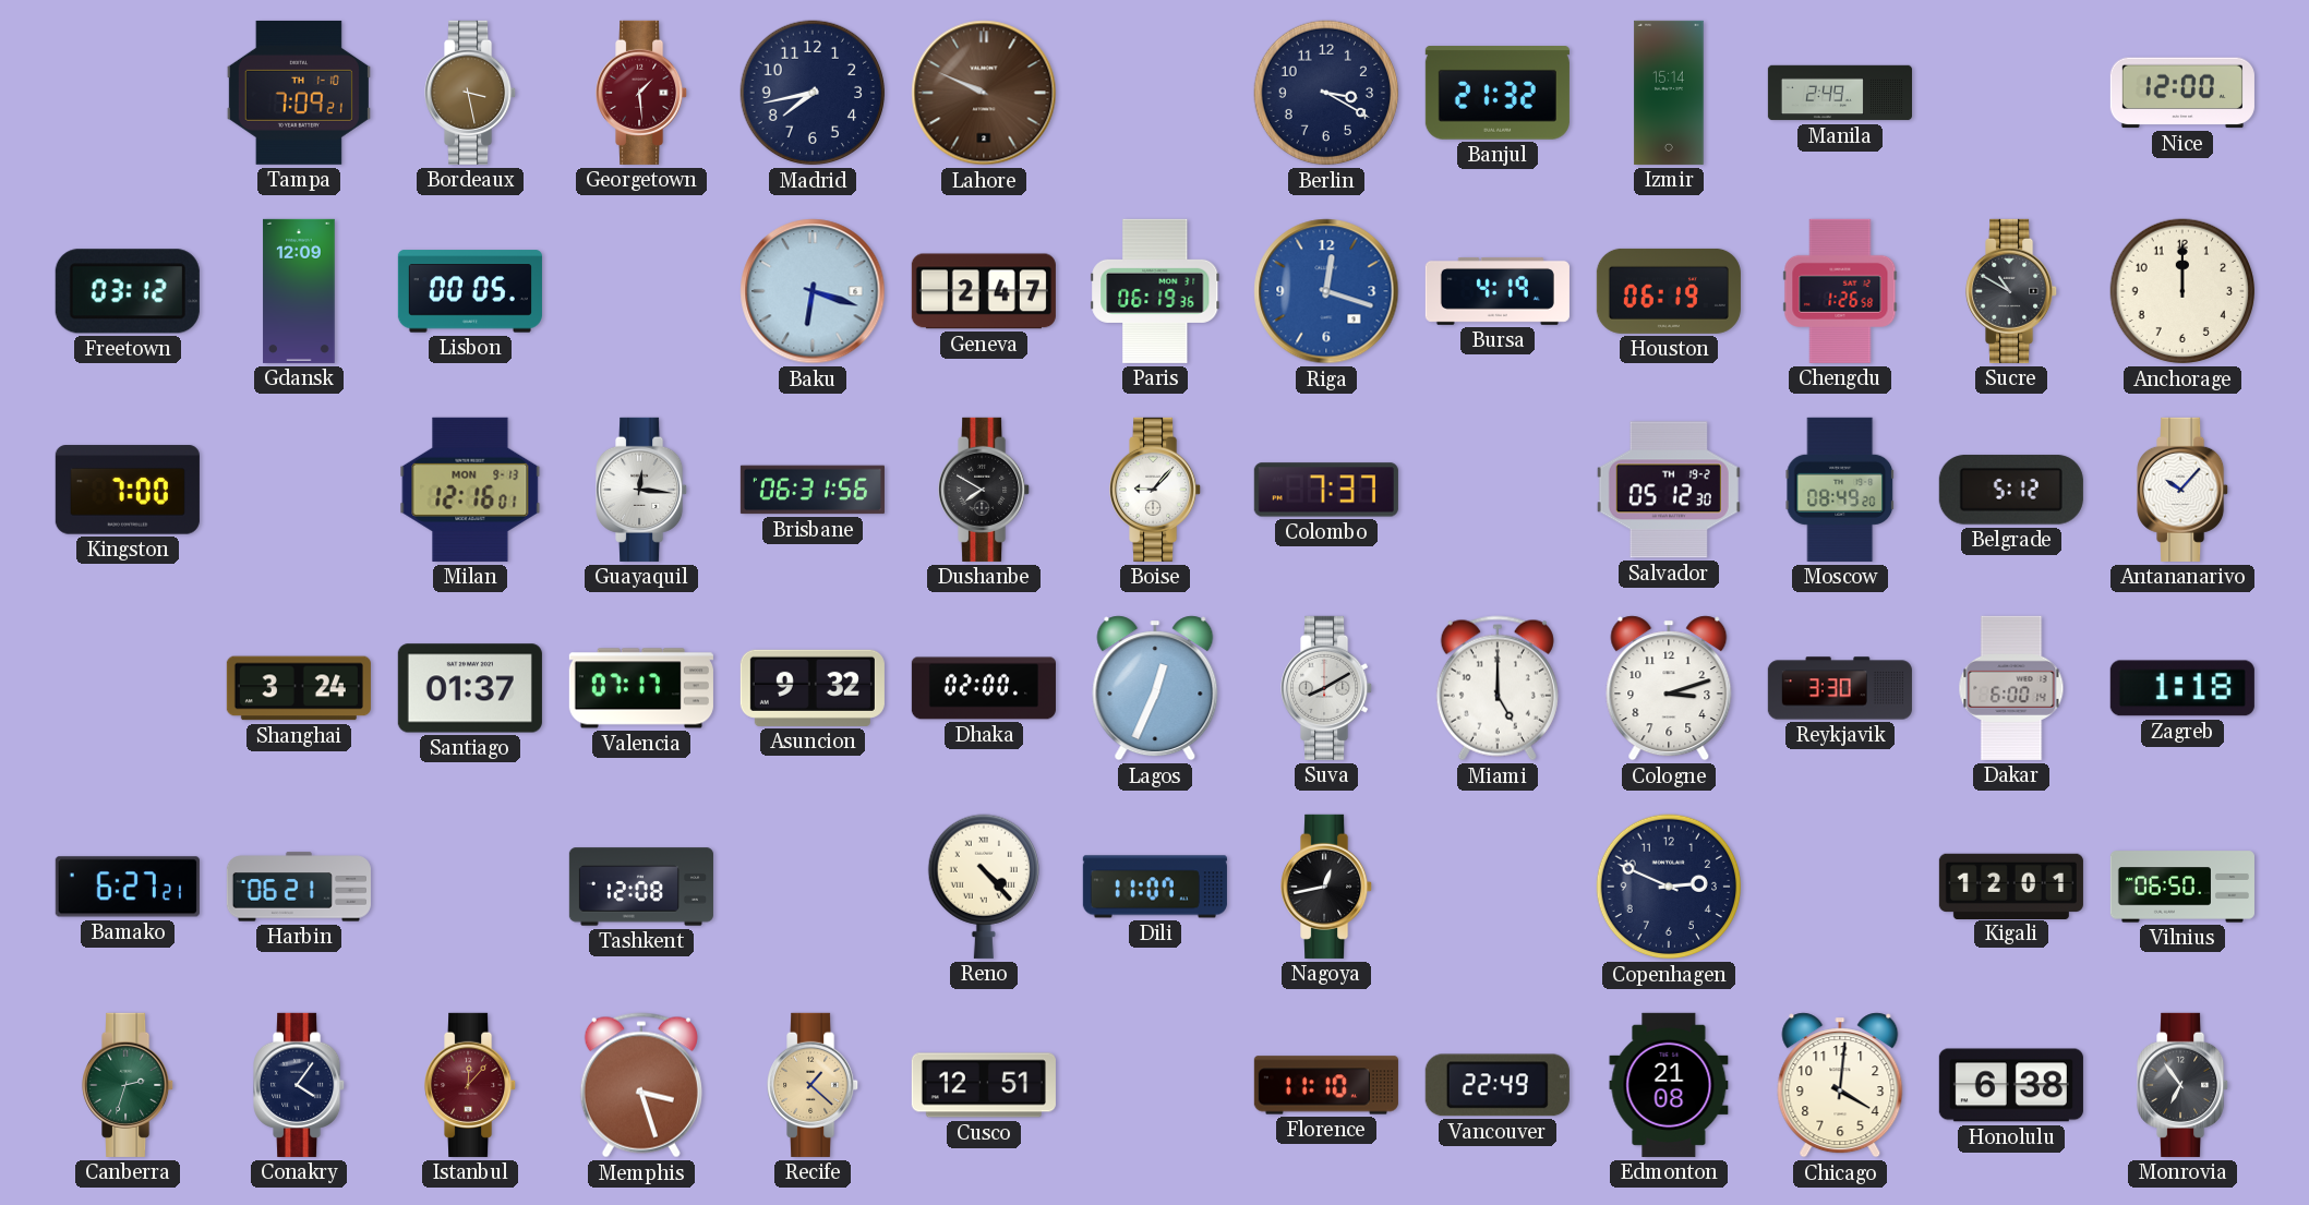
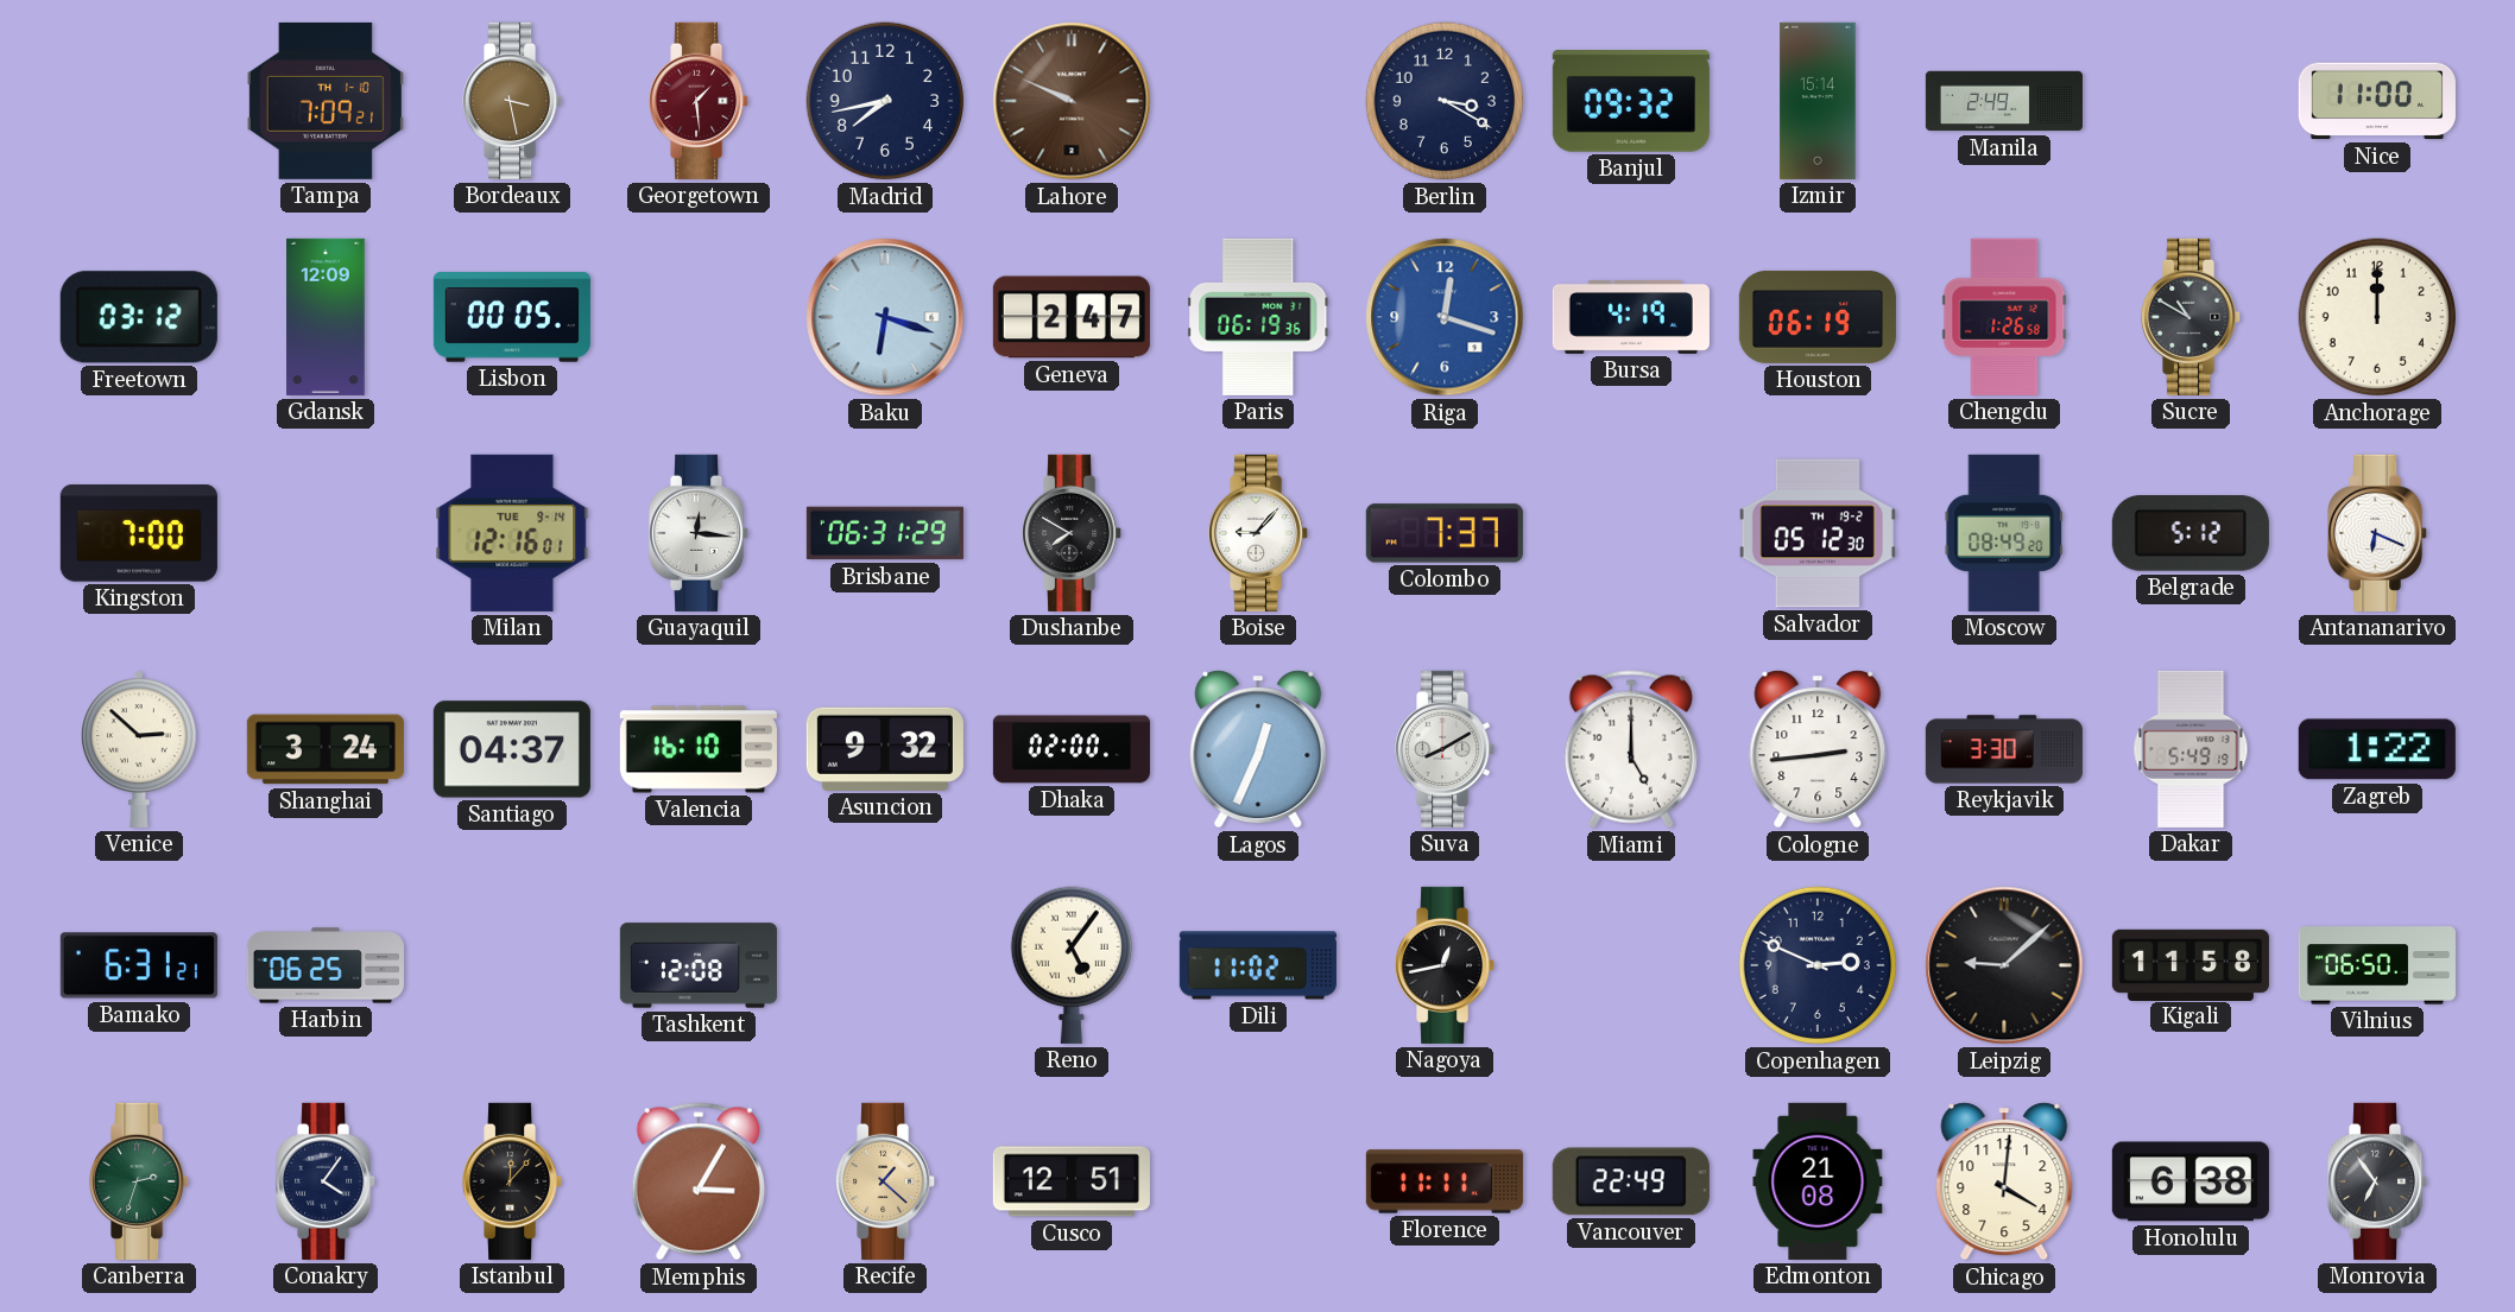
Banjul: 21:32 -> 09:32 (1631, 101)
Nice: 12:00 -> 11:00 (2377, 101)
Milan date: MON 9-13 -> TUE 9-14 (512, 533)
Brisbane: 06:31:56 -> 06:31:29 (885, 533)
Antananarivo: 10:07 -> 6:19 (2378, 533)
Venice: none -> 2:52 (140, 749)
Santiago: 01:37 -> 04:37 (512, 749)
Valencia: 07:17 -> 16:10 (699, 749)
Cologne: 3:12 -> 2:44 (1818, 749)
Dakar: 6:00 -> 5:49 (2191, 749)
Zagreb: 1:18 -> 1:22 (2377, 749)
Bamako: 6:27 -> 6:31 (139, 965)
Harbin: 06:21 -> 06:25 (326, 965)
Reno: 4:23 -> 5:06 (1070, 965)
Dili: 11:07 -> 11:02 (1258, 965)
Leipzig: none -> 9:08 (2004, 965)
Kigali: 12:01 -> 11:58 (2191, 964)
Istanbul dial: burgundy -> black (513, 1181)
Memphis: 3:27 -> 3:05 (699, 1181)
Florence: 11:10 -> 11:11 (1445, 1181)
